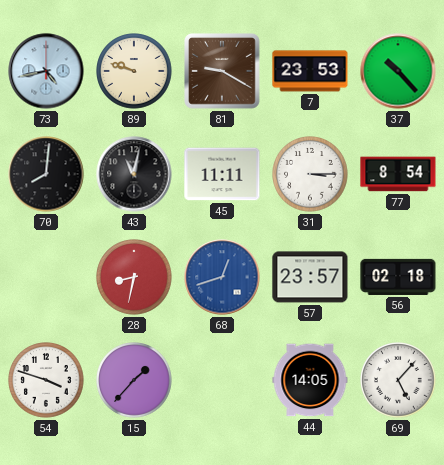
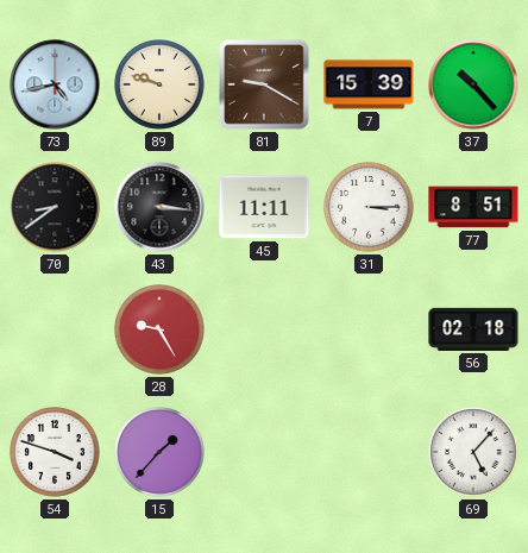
7: 23:53 -> 15:39 (369, 84)
70: 8:01 -> 8:39 (55, 207)
43: 11:02 -> 3:16 (159, 207)
77: 8:54 -> 8:51 (473, 207)
28: 8:32 -> 9:25 (159, 329)
68: 12:42 -> none (222, 277)
57: 23:57 -> none (310, 277)
44: 14:05 -> none (310, 380)
